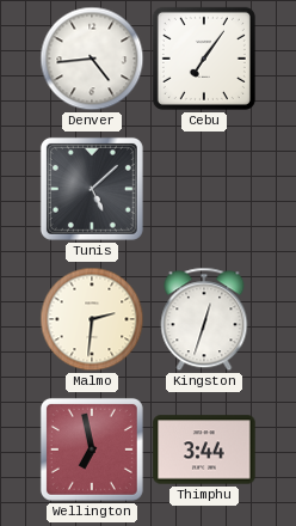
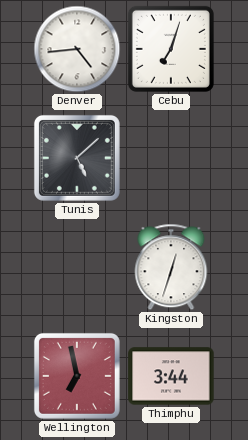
Cebu: 7:06 -> 7:03 (171, 49)
Malmo: 2:31 -> none (92, 319)
